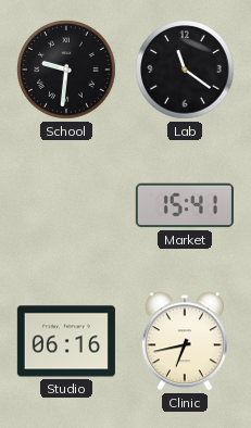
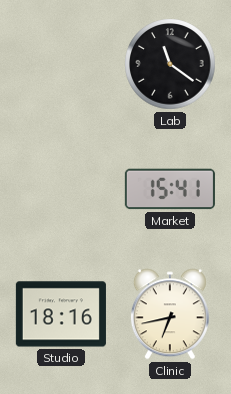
School: 9:31 -> none (66, 70)
Studio: 06:16 -> 18:16 (61, 314)
